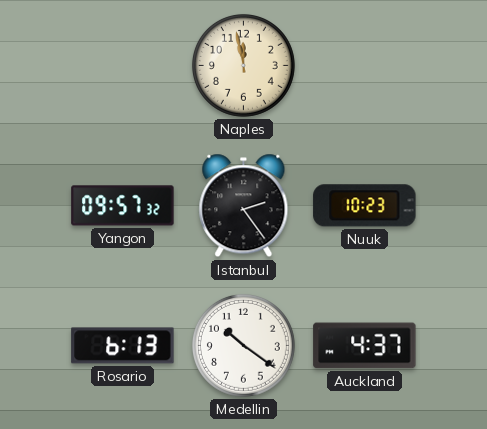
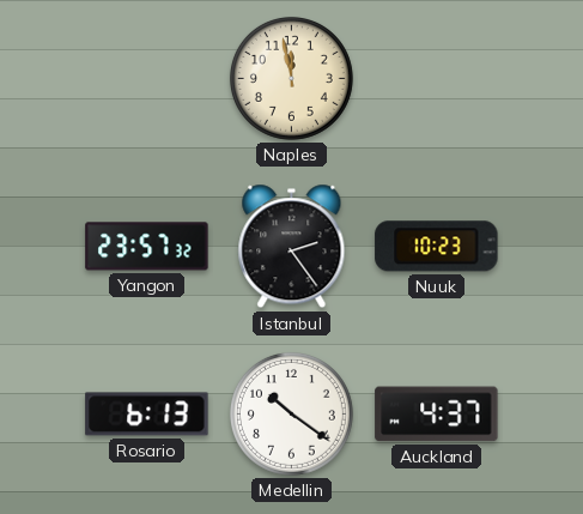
Yangon: 09:57 -> 23:57 (147, 247)
